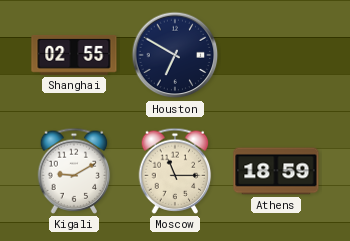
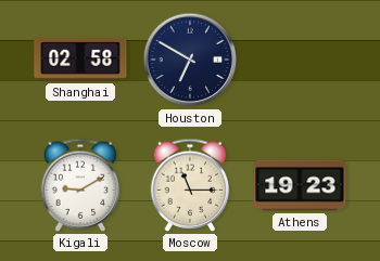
Shanghai: 02:55 -> 02:58 (80, 60)
Athens: 18:59 -> 19:23 (300, 185)
